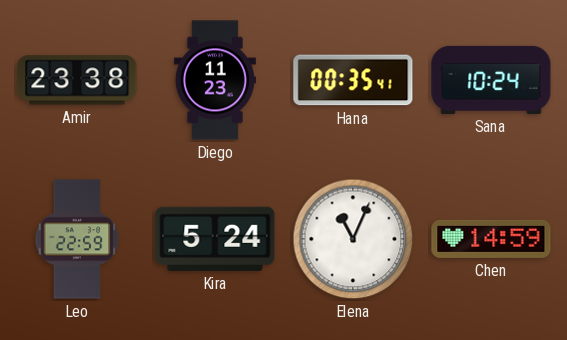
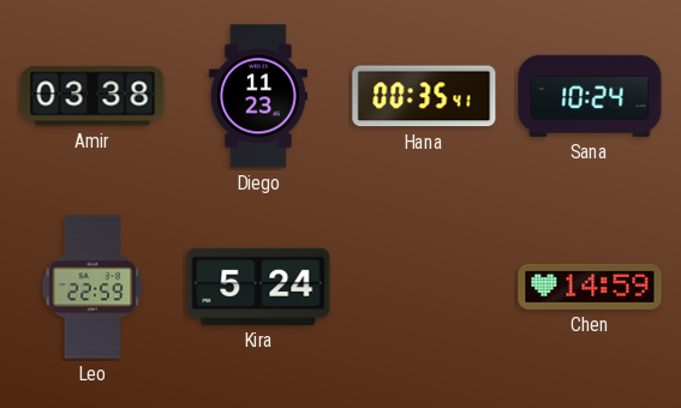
Amir: 23:38 -> 03:38 (92, 96)
Elena: 11:04 -> none (353, 239)
